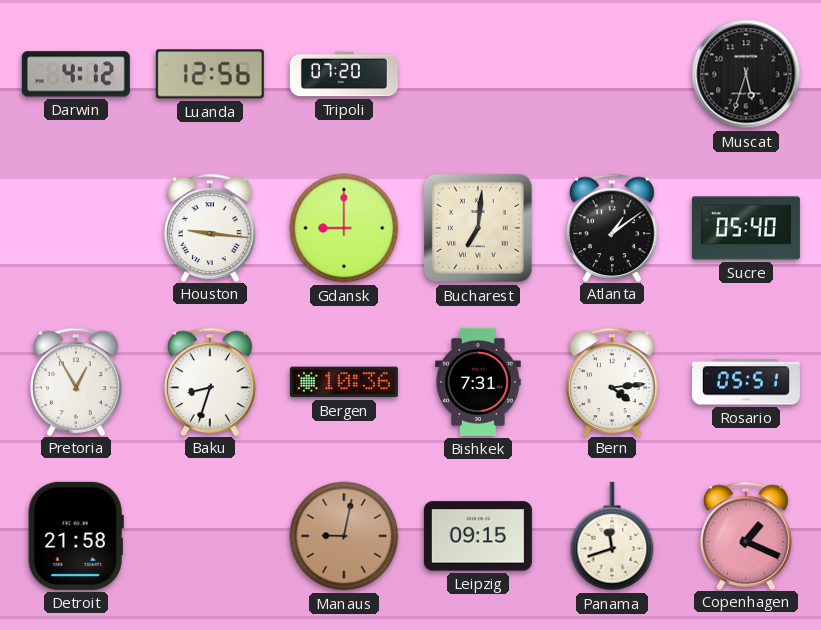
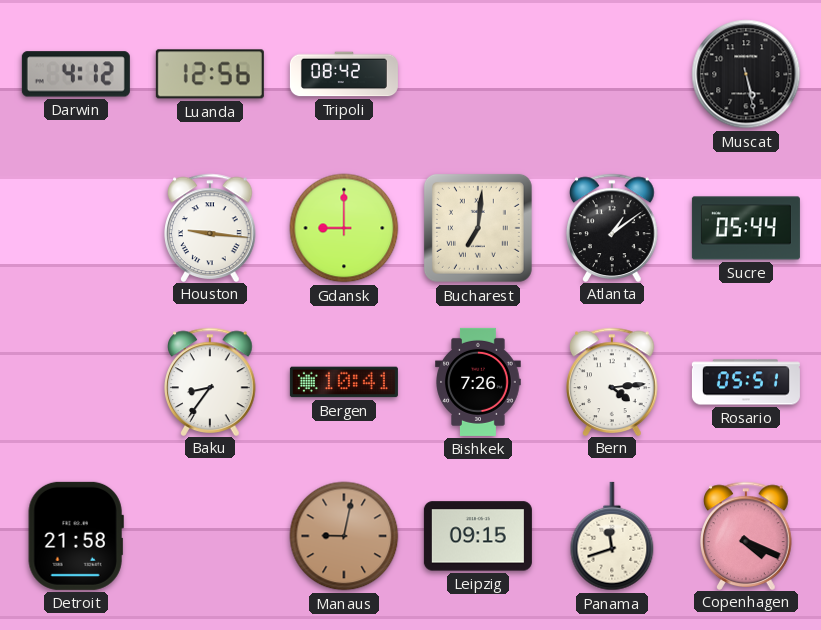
Tripoli: 07:20 -> 08:42 (344, 74)
Muscat: 5:33 -> 5:28 (746, 74)
Sucre: 05:40 -> 05:44 (746, 228)
Pretoria: 12:55 -> none (77, 381)
Baku: 8:33 -> 8:36 (211, 381)
Bergen: 10:36 -> 10:41 (344, 382)
Bishkek: 7:31 -> 7:26 (478, 382)
Copenhagen: 1:19 -> 4:19 (747, 535)
